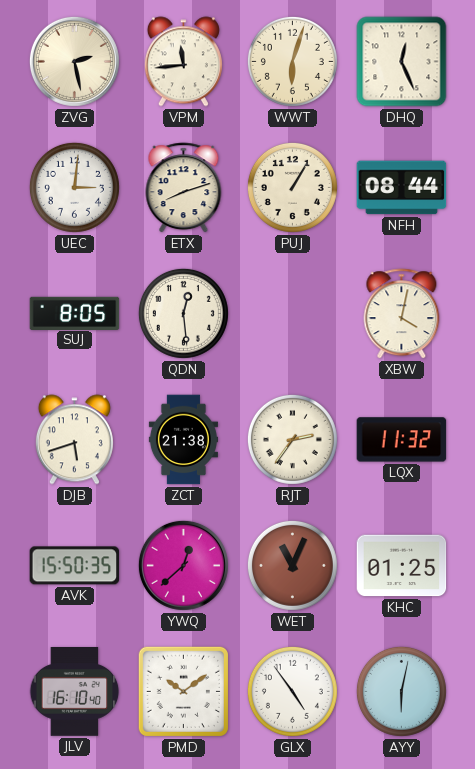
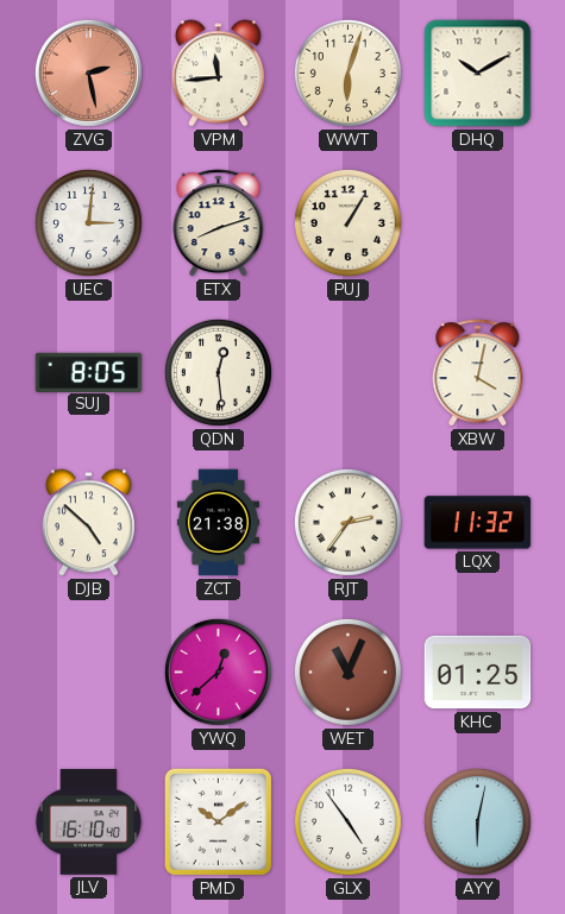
ZVG dial: cream -> salmon (88, 73)
DHQ: 12:26 -> 10:10 (478, 74)
NFH: 08:44 -> none (402, 188)
DJB: 5:42 -> 4:52 (88, 523)
AVK: 15:50 -> none (75, 566)
